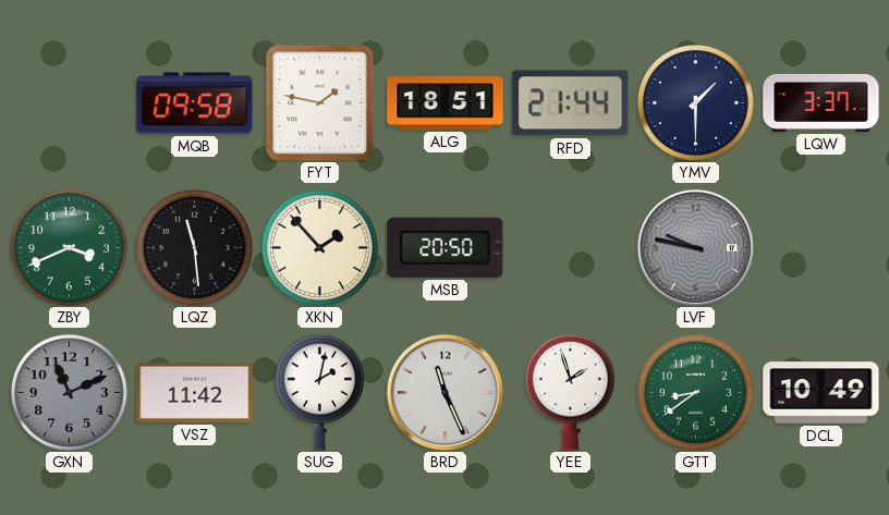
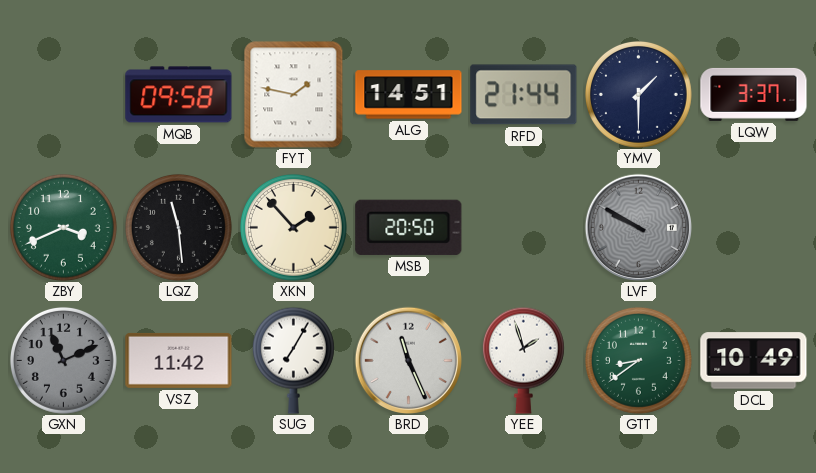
ALG: 18:51 -> 14:51 (409, 95)
LVF: 9:47 -> 9:50 (638, 227)
SUG: 2:02 -> 7:05 (293, 360)
